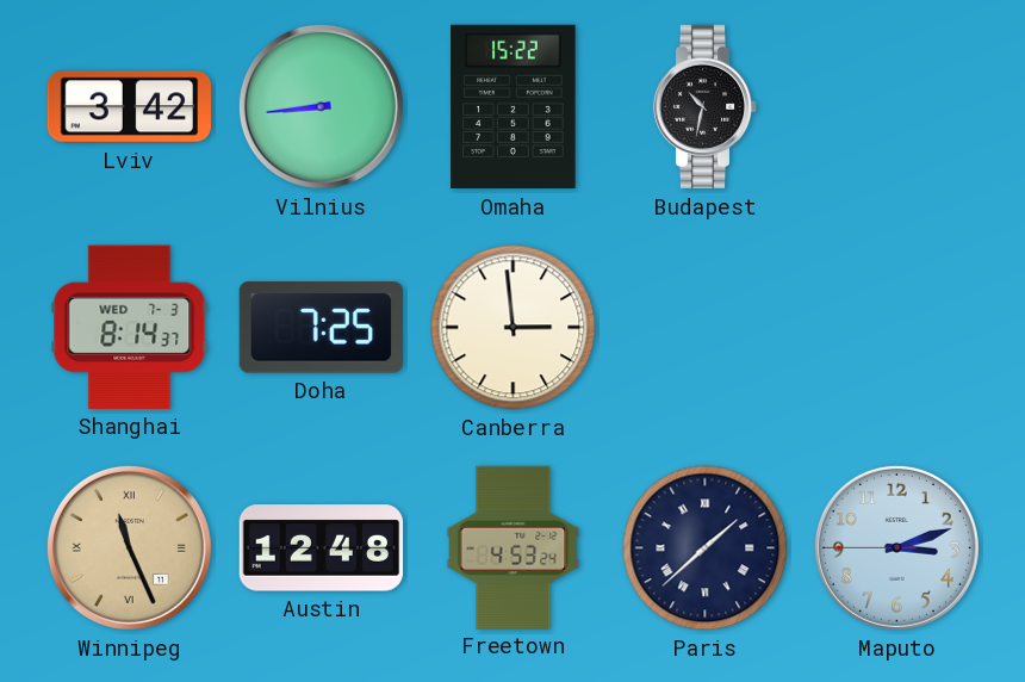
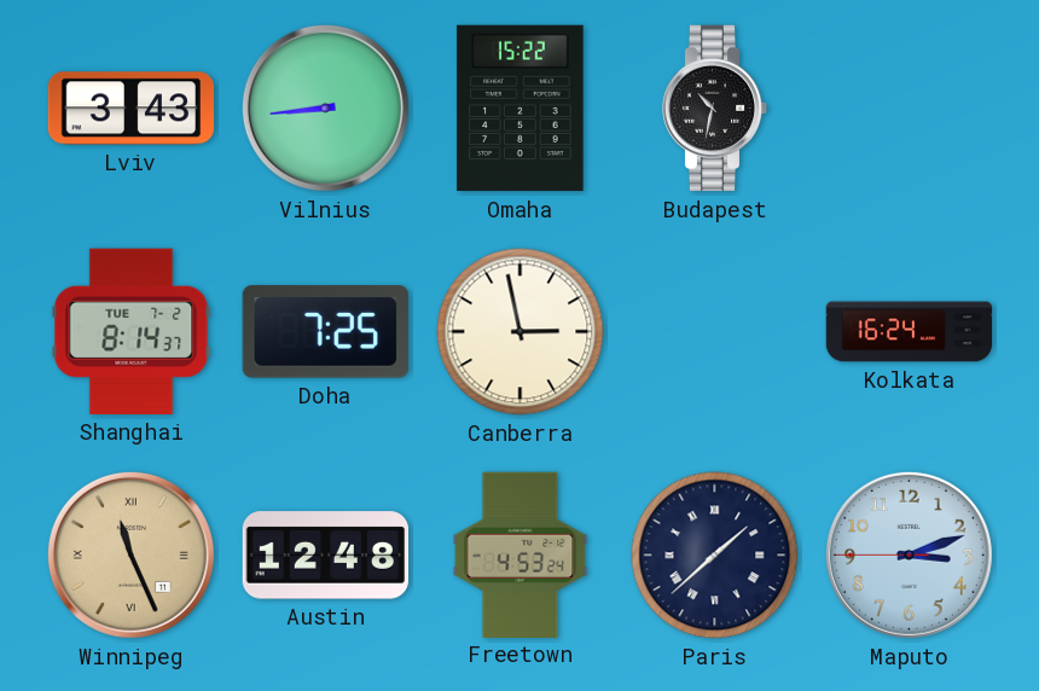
Lviv: 3:42 -> 3:43 (130, 109)
Shanghai date: WED 7-3 -> TUE 7-2 (132, 331)
Canberra: 2:59 -> 2:58 (521, 332)
Kolkata: none -> 16:24 (910, 332)
